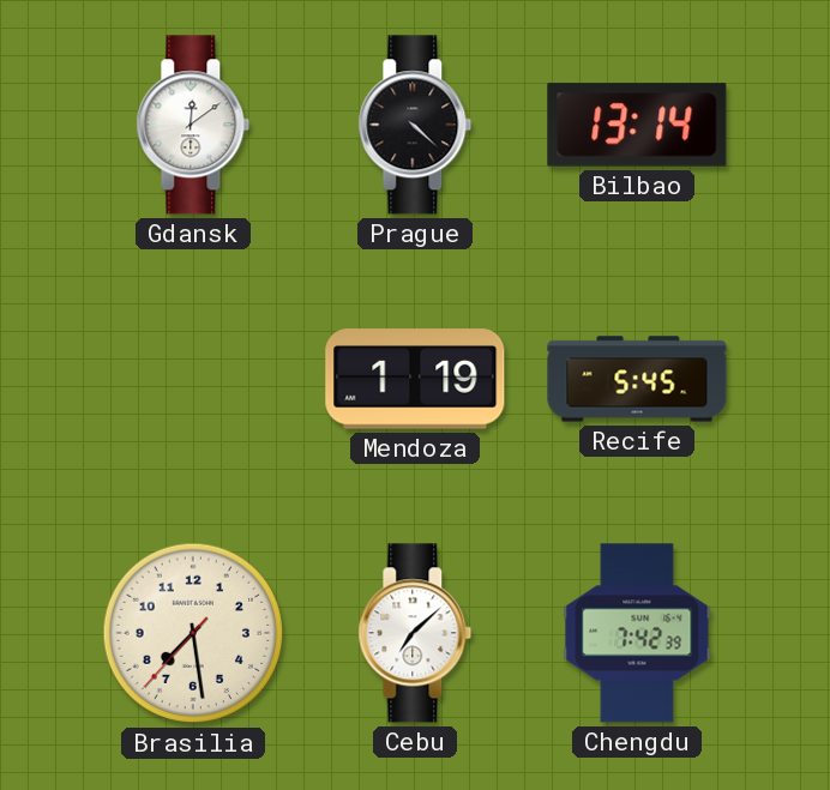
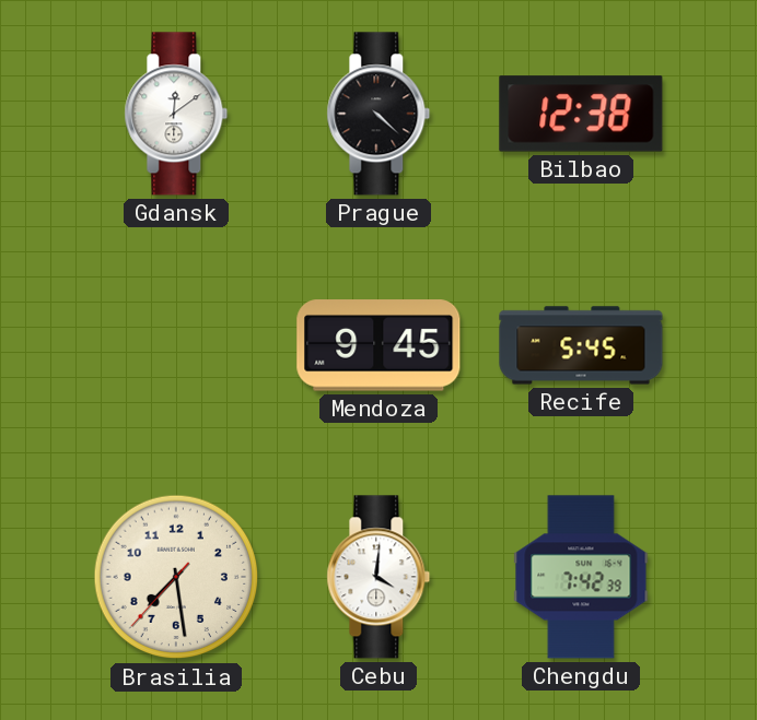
Bilbao: 13:14 -> 12:38 (581, 114)
Mendoza: 1:19 -> 9:45 (378, 345)
Cebu: 7:08 -> 4:01 (378, 577)
